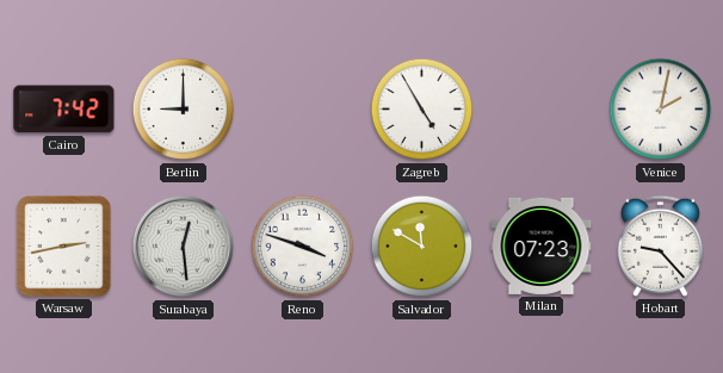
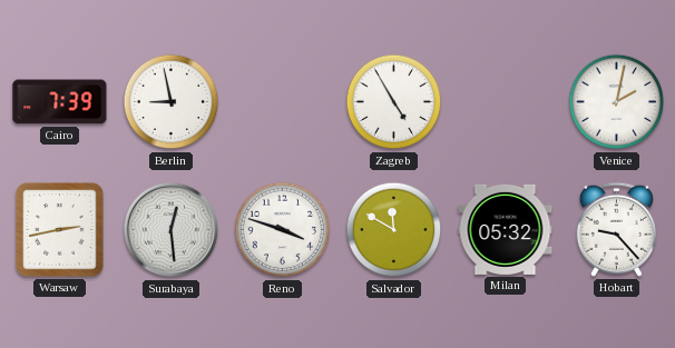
Cairo: 7:42 -> 7:39 (60, 102)
Berlin: 9:00 -> 8:58 (172, 102)
Milan: 07:23 -> 05:32 (506, 229)
